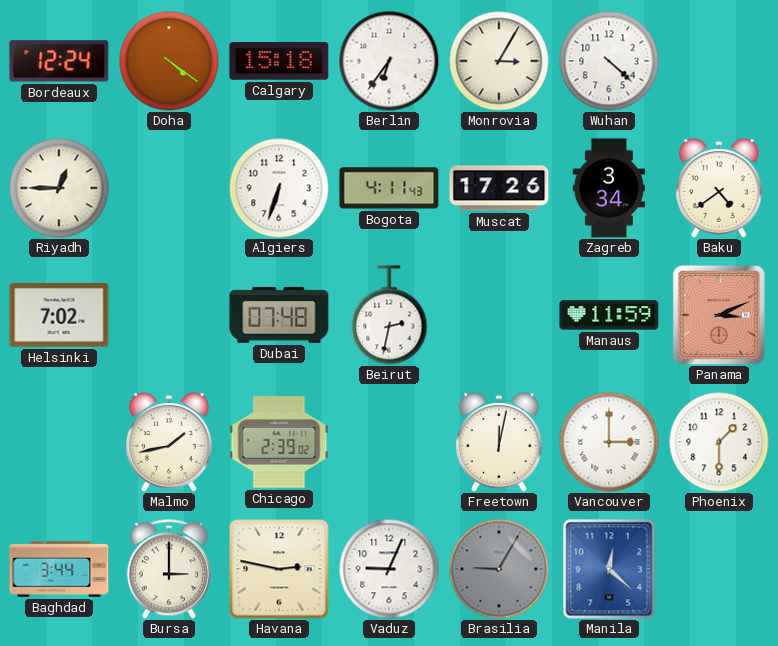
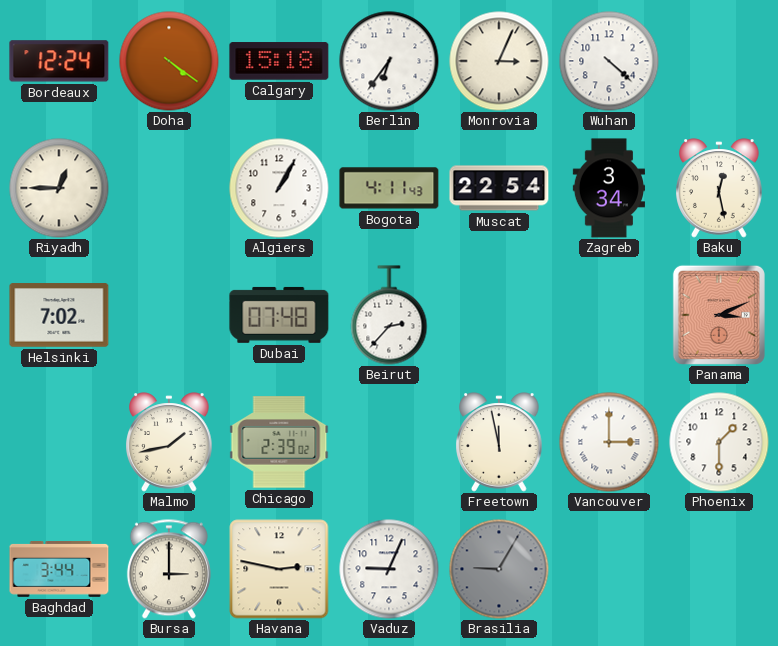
Monrovia: 3:05 -> 3:04 (499, 61)
Algiers: 6:33 -> 1:05 (279, 188)
Muscat: 17:26 -> 22:54 (499, 188)
Baku: 4:39 -> 12:28 (719, 188)
Beirut: 2:32 -> 2:37 (389, 315)
Manaus: 11:59 -> none (609, 315)
Freetown: 12:02 -> 11:58 (499, 442)
Manila: 12:22 -> none (609, 569)
